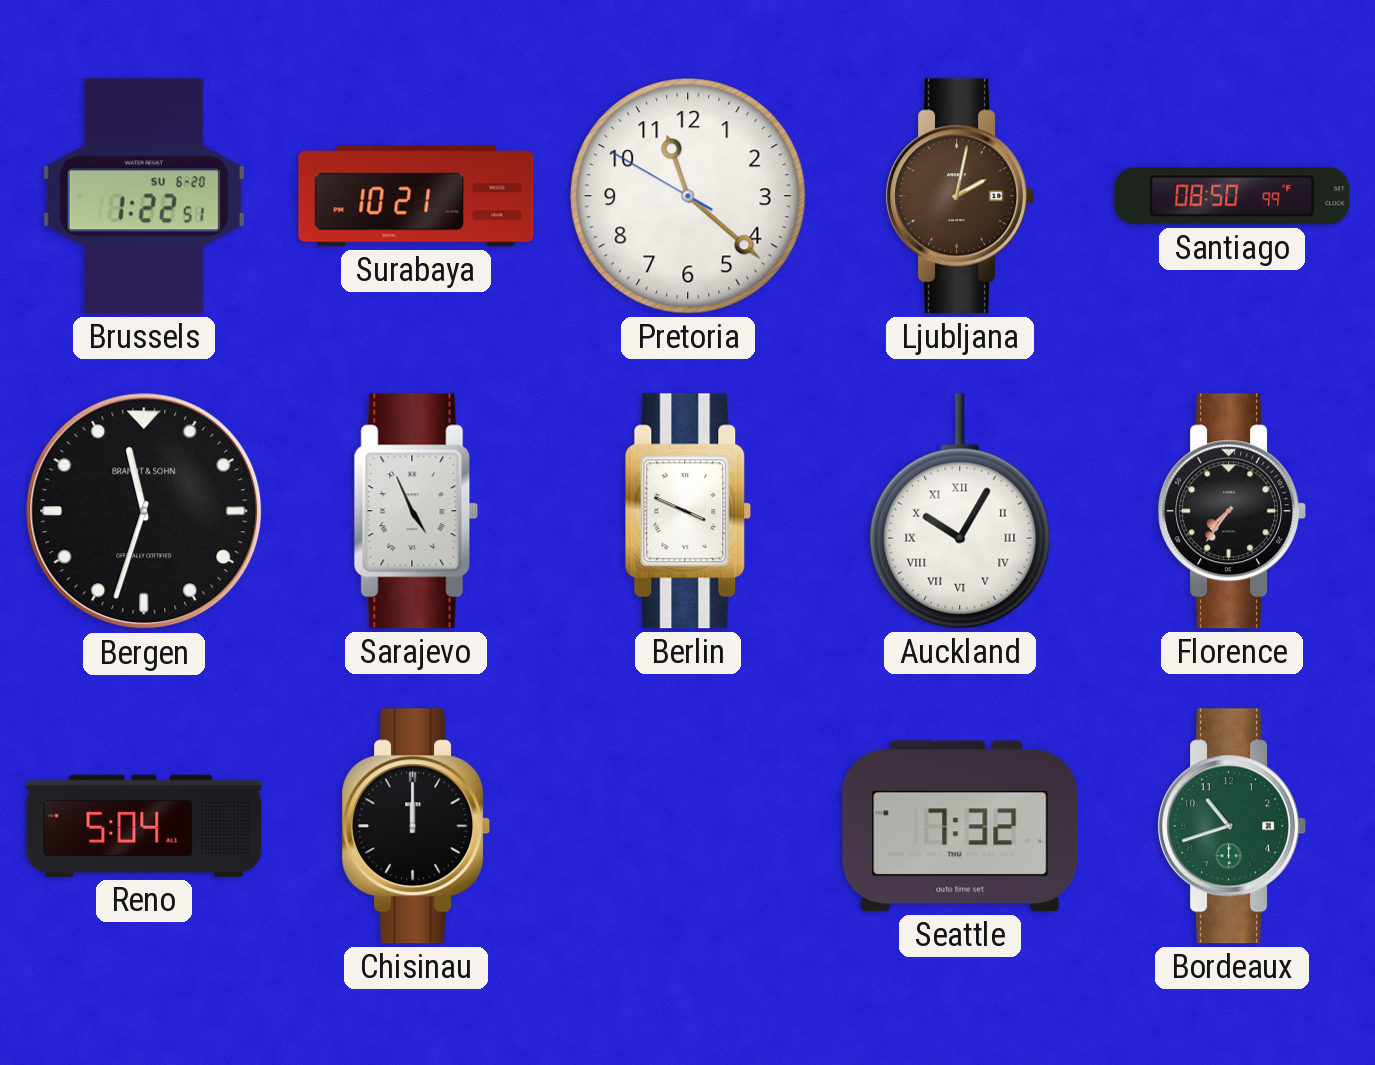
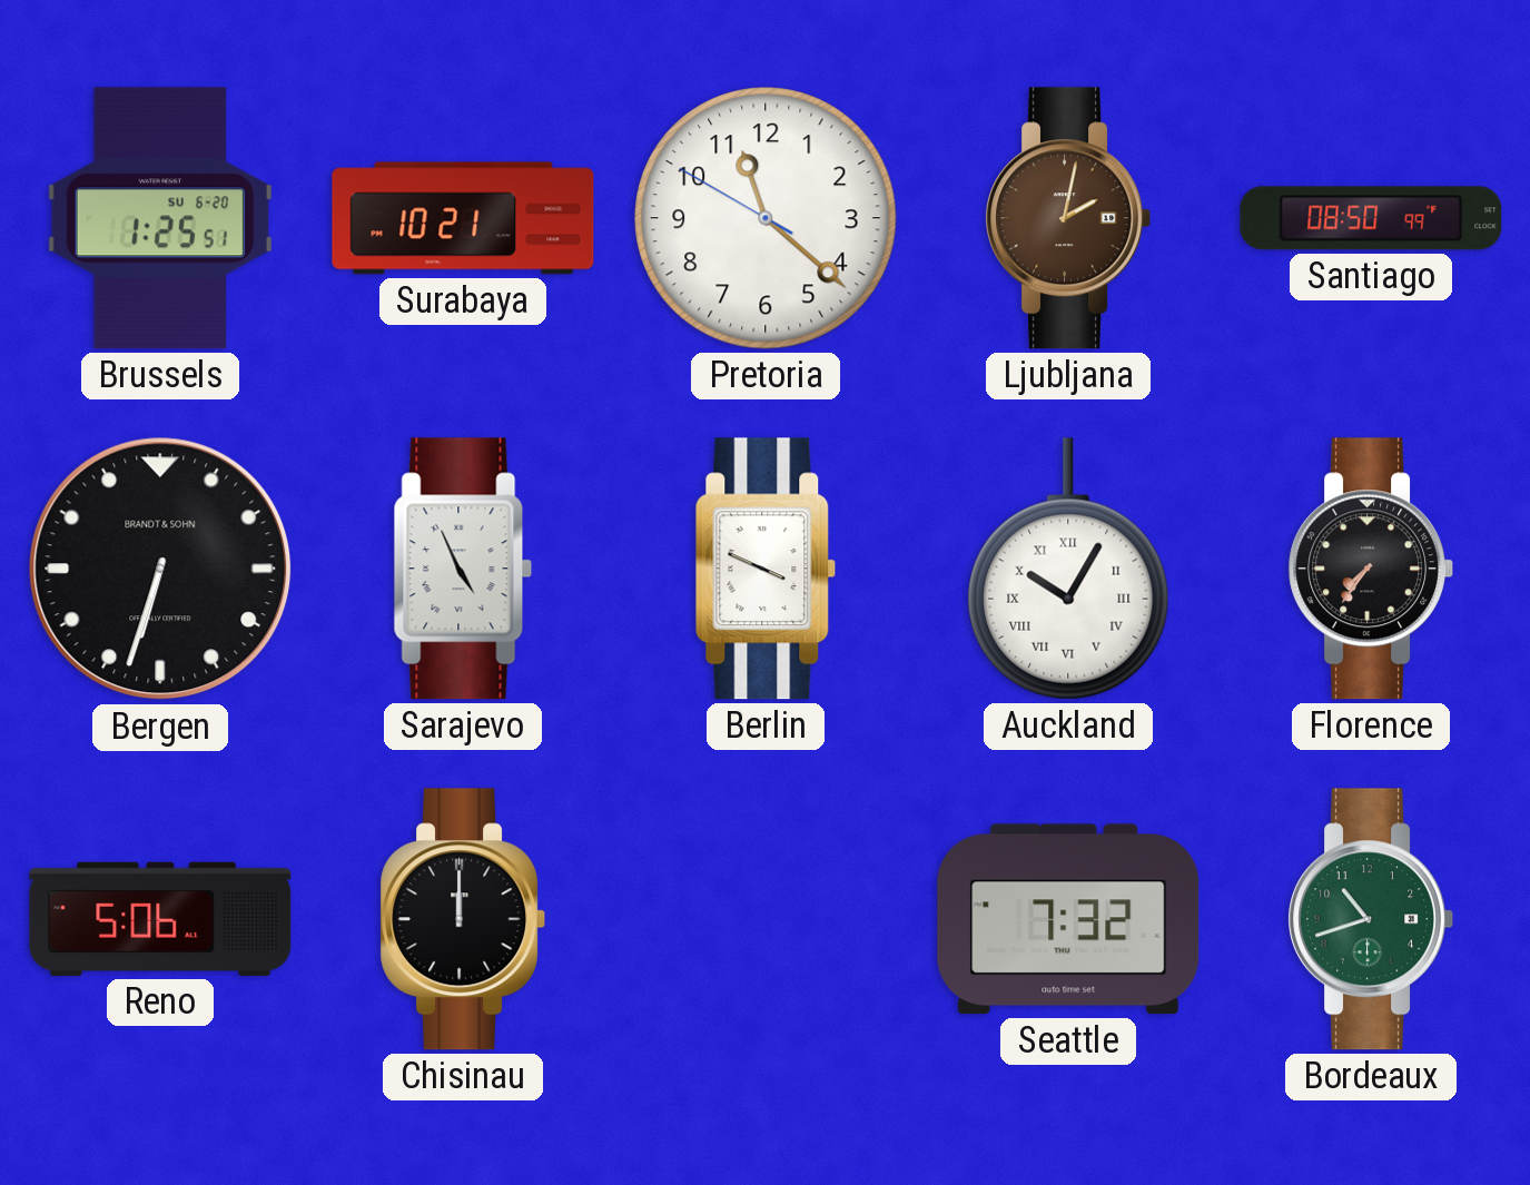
Brussels: 1:22 -> 1:25 (160, 218)
Bergen: 11:33 -> 6:33 (160, 569)
Reno: 5:04 -> 5:06 (160, 919)
